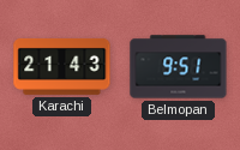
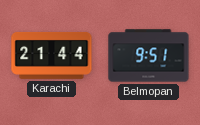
Karachi: 21:43 -> 21:44 (52, 55)
